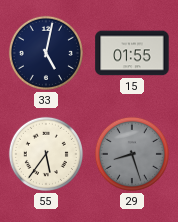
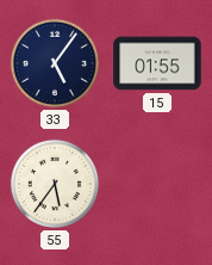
33: 5:02 -> 5:06 (55, 63)
29: 8:27 -> none (132, 154)
